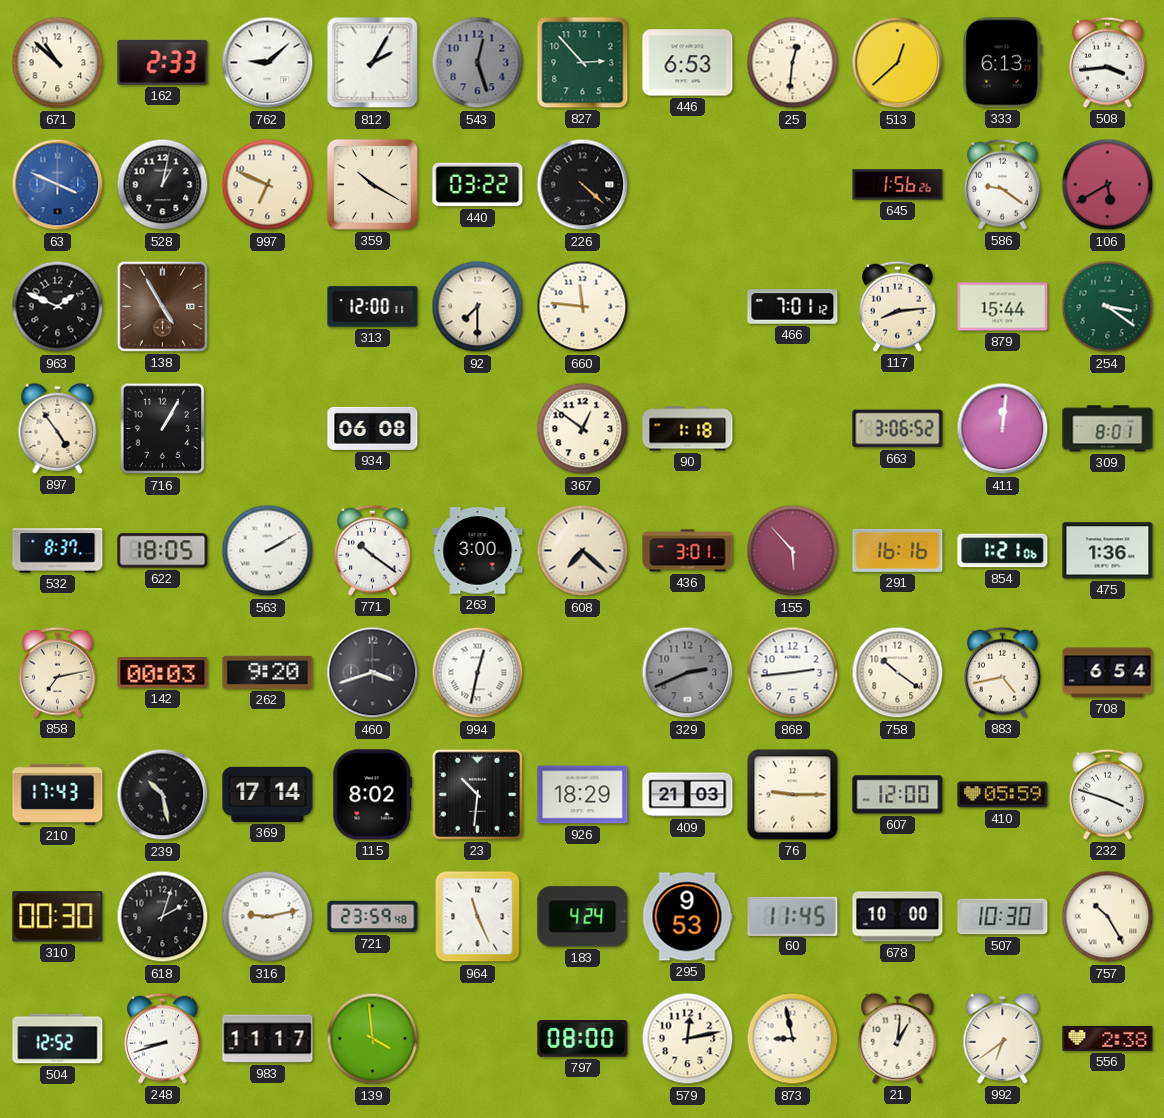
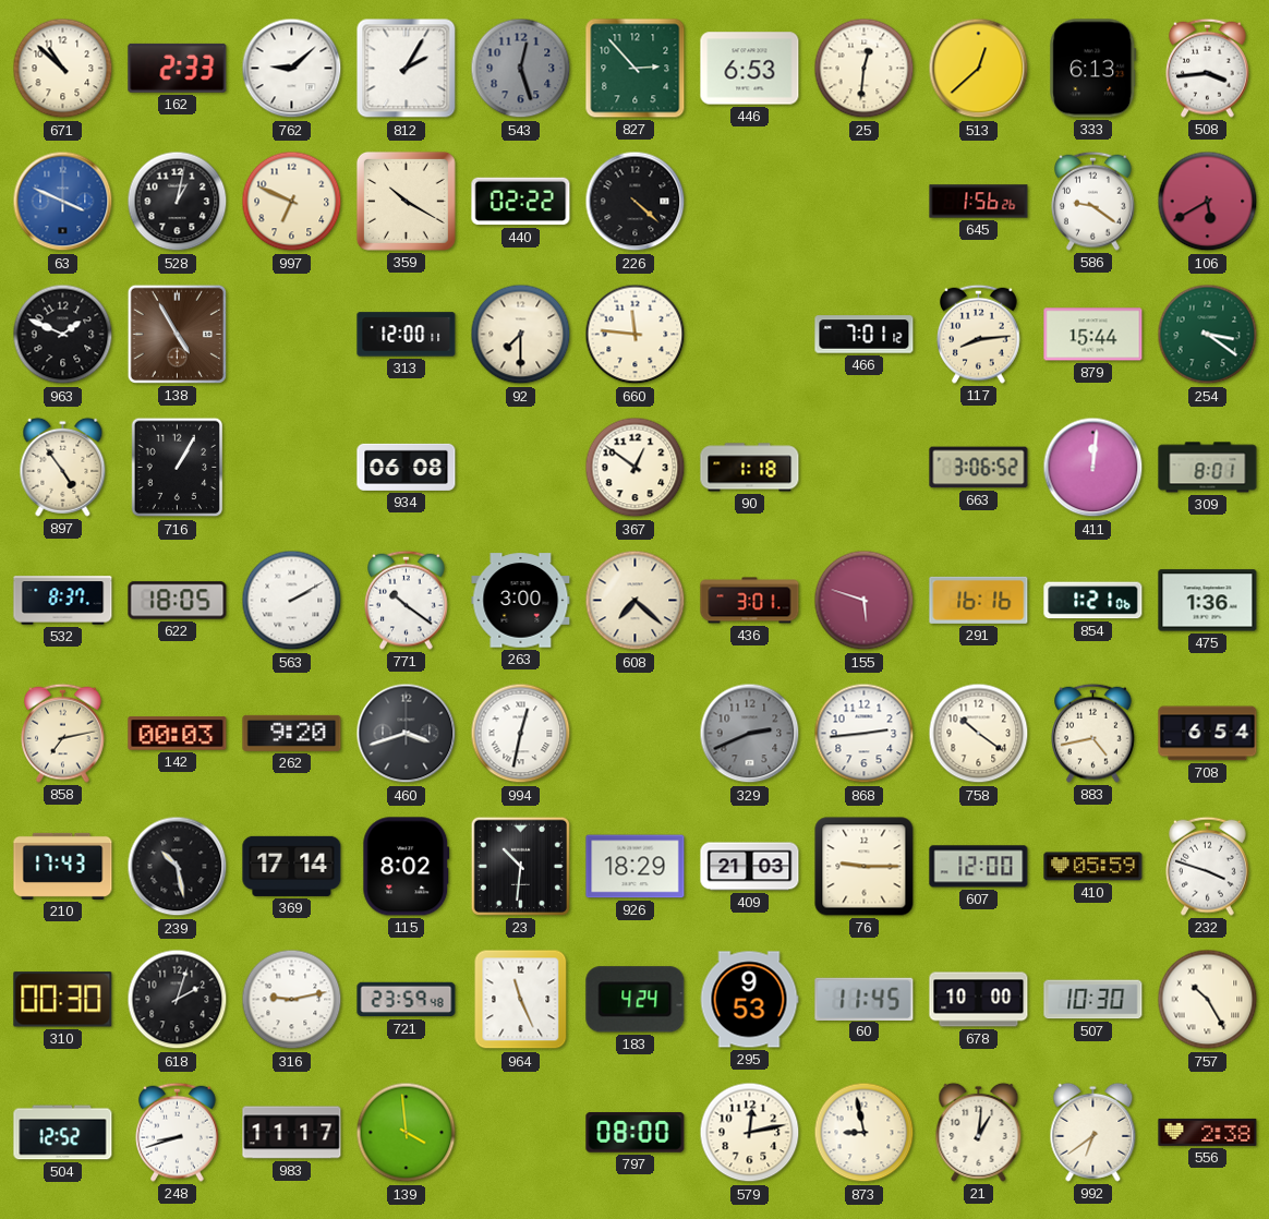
440: 03:22 -> 02:22 (521, 202)
155: 5:53 -> 5:48 (865, 601)
